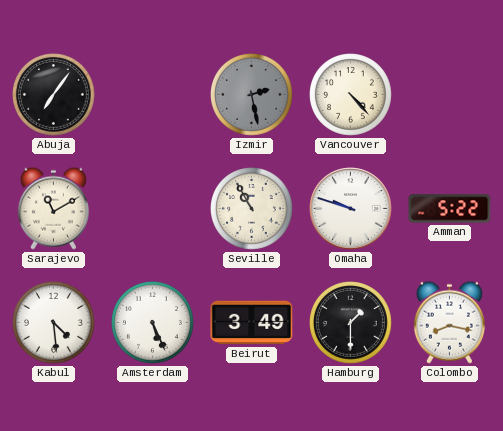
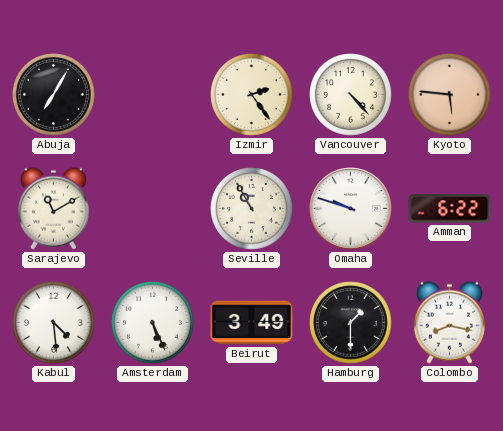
Abuja: 7:06 -> 7:05 (54, 95)
Izmir: 2:28 -> 2:24 (252, 95)
Izmir dial: grey -> cream (252, 95)
Kyoto: none -> 5:46 (450, 95)
Amman: 5:22 -> 6:22 (450, 209)
